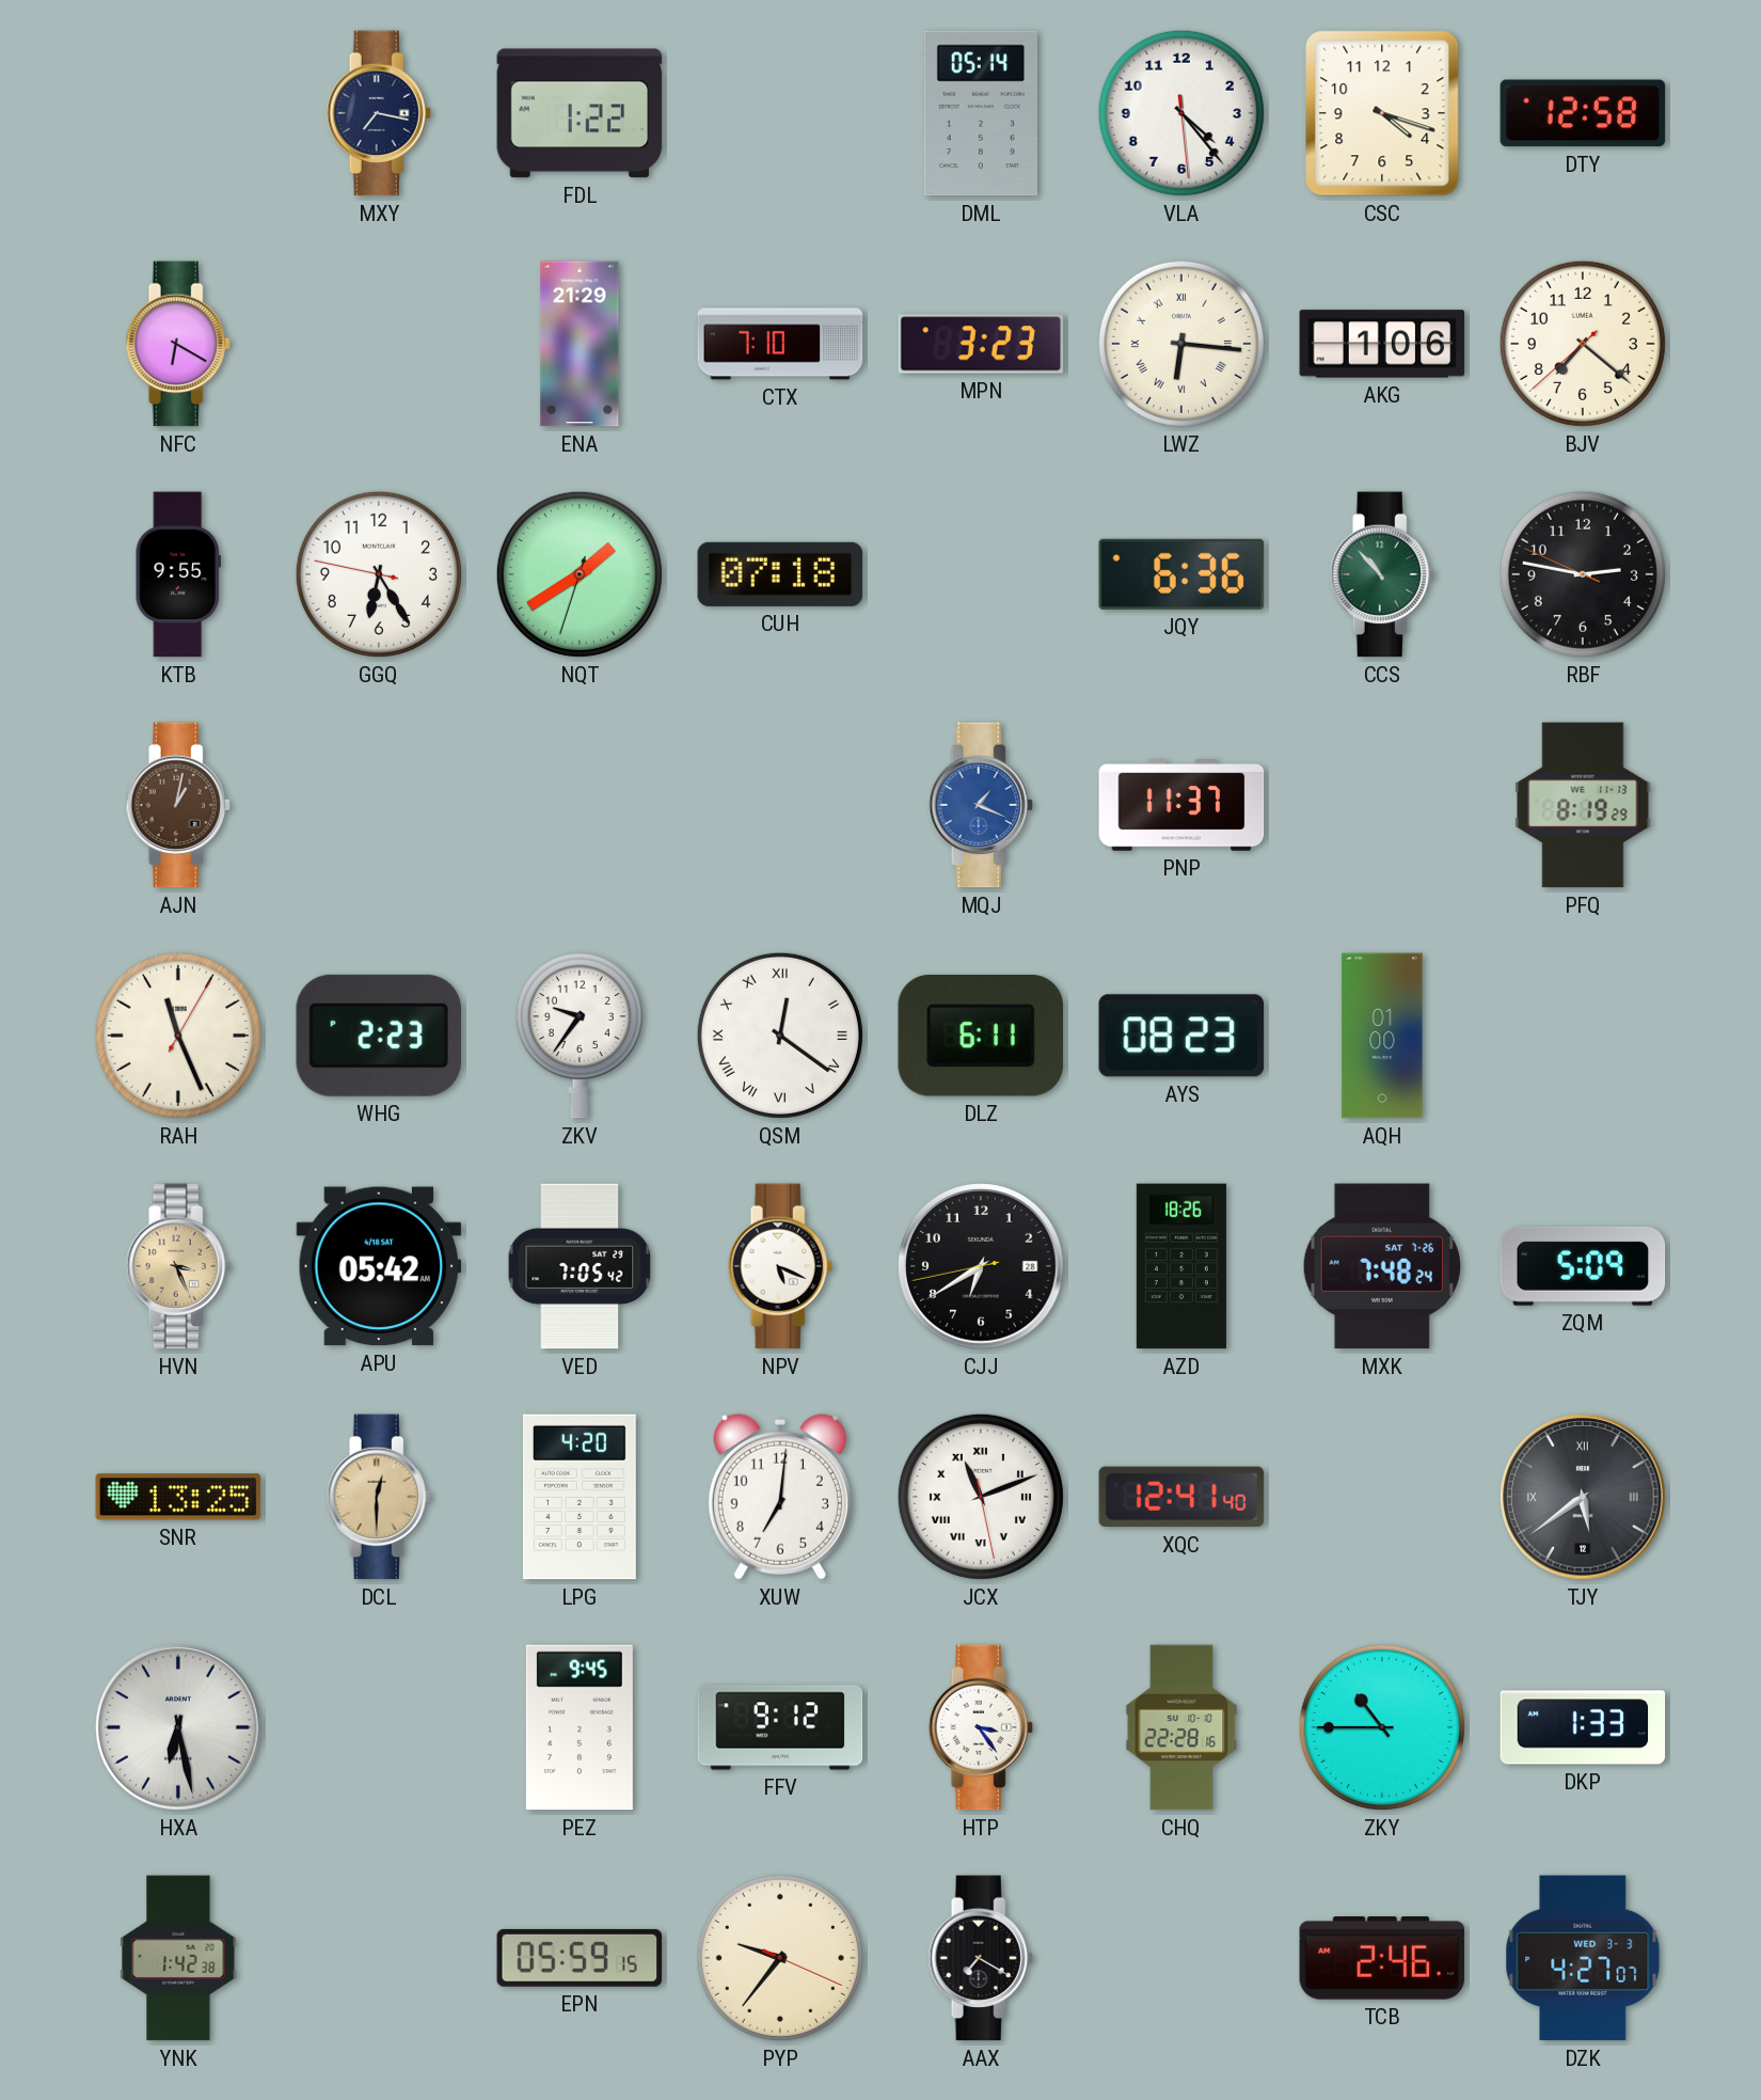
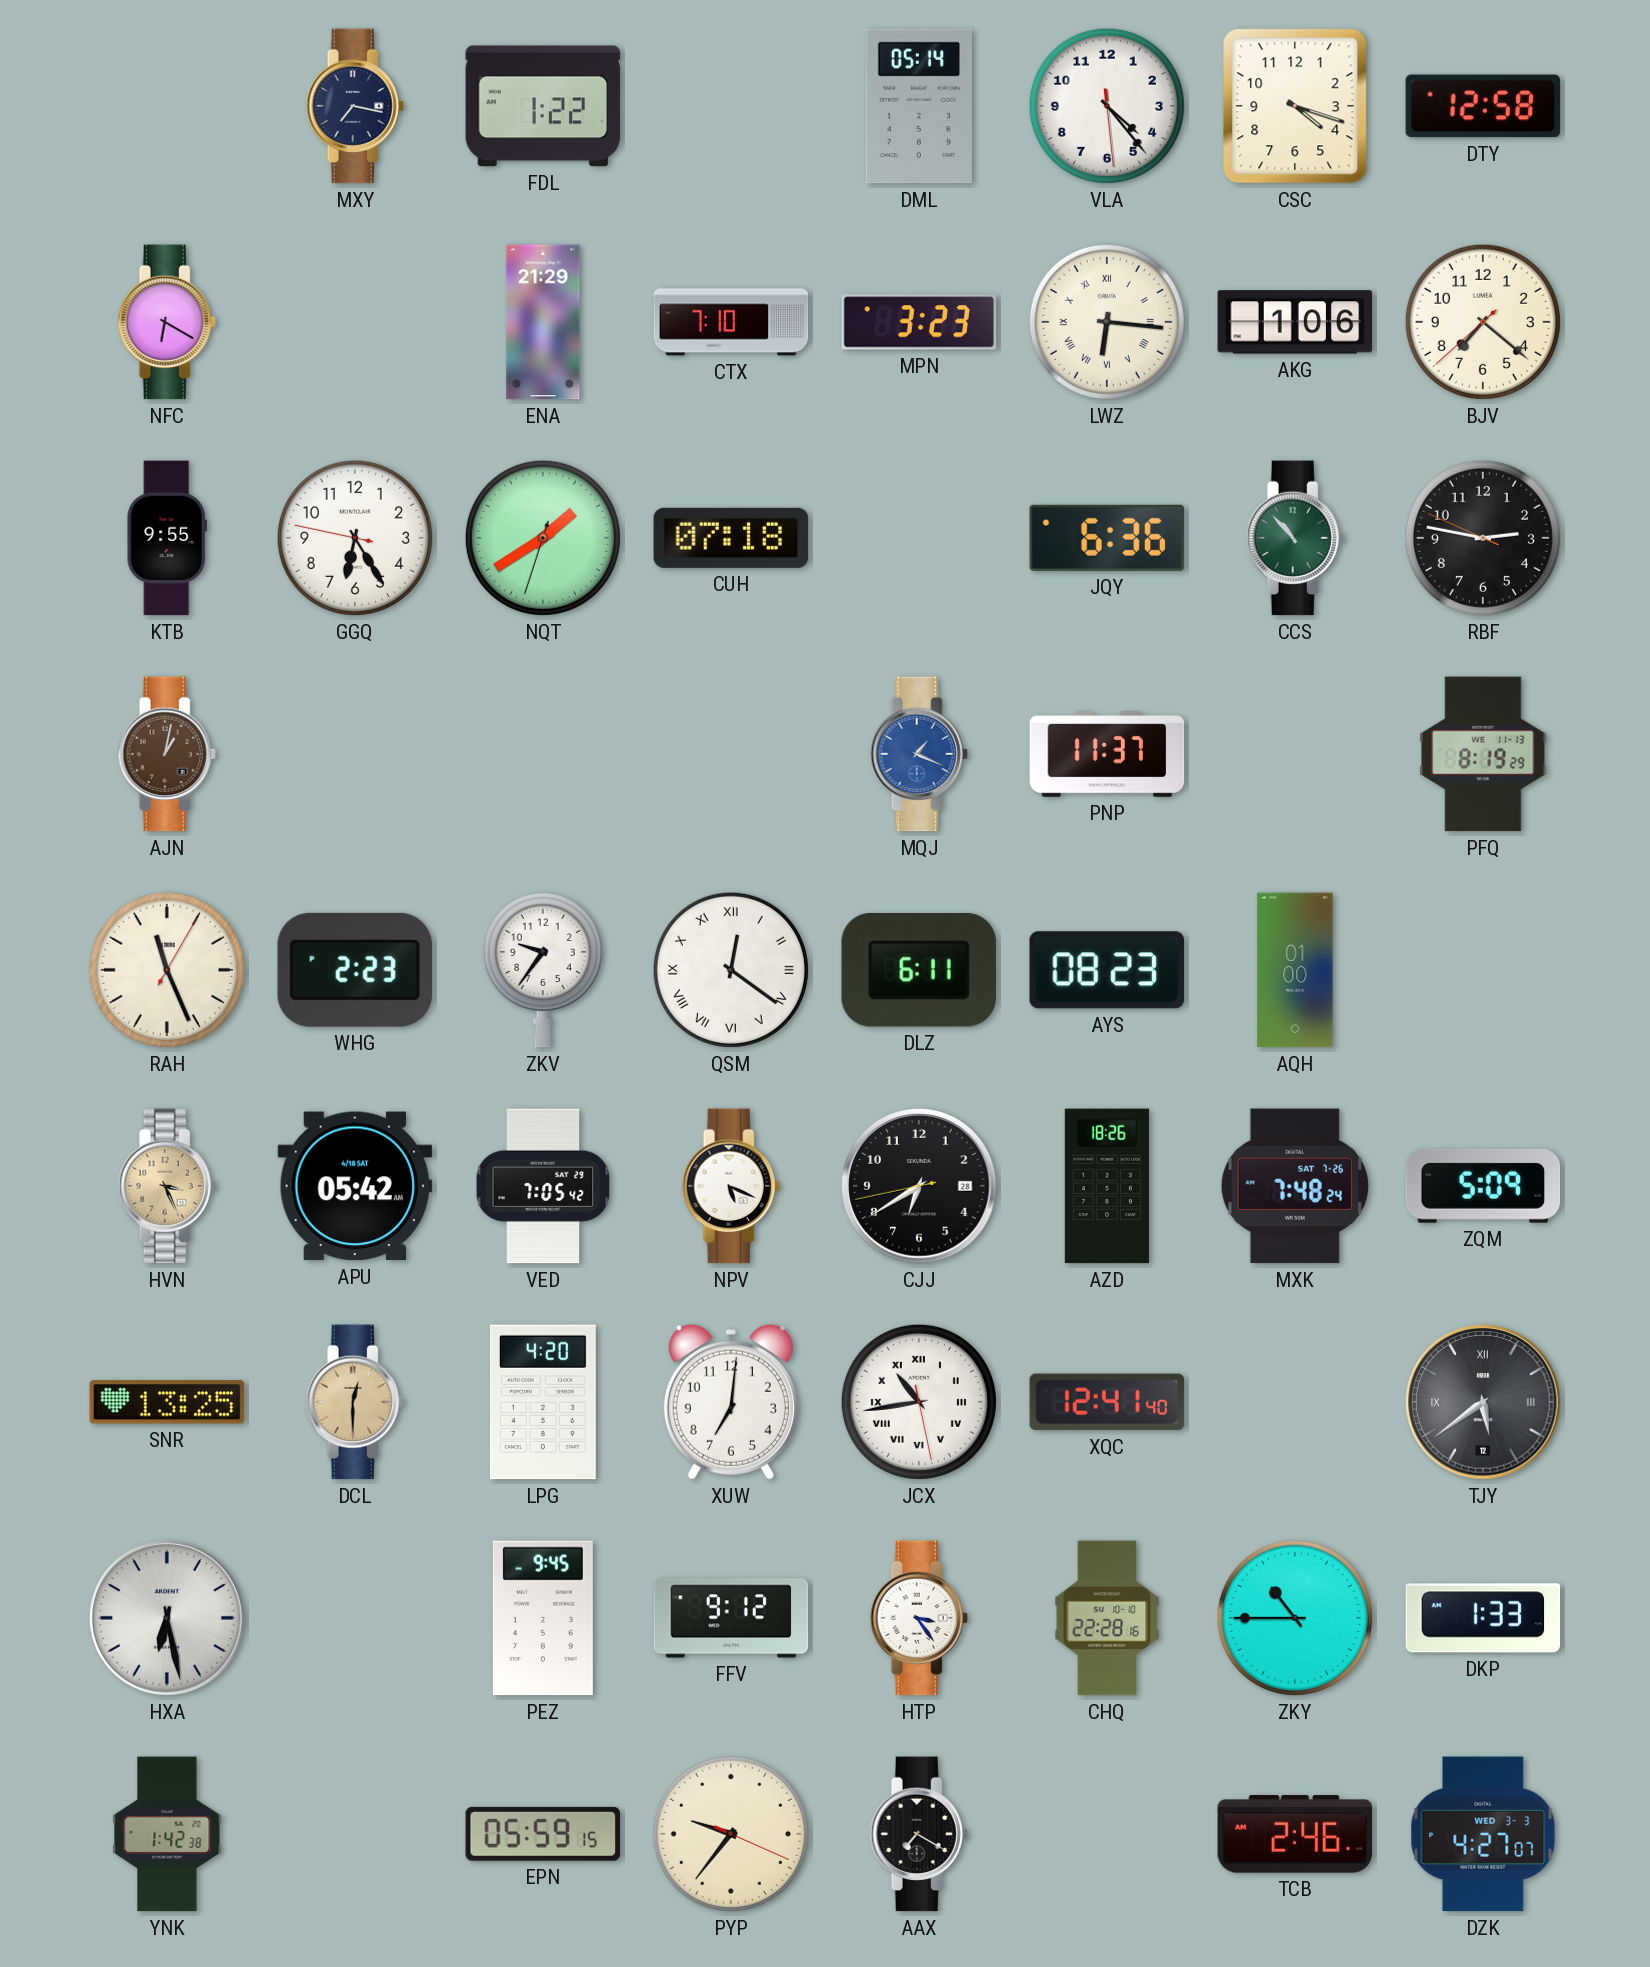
JCX: 11:11 -> 10:43 (919, 1402)
